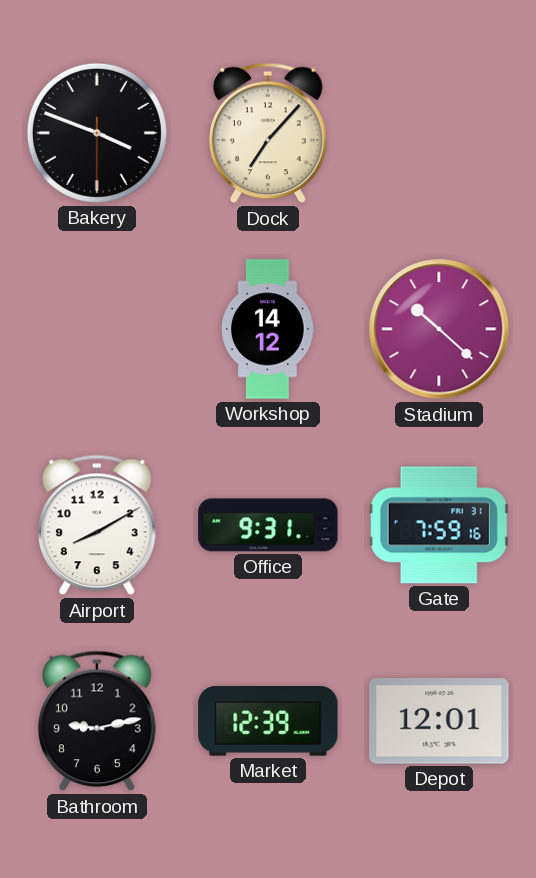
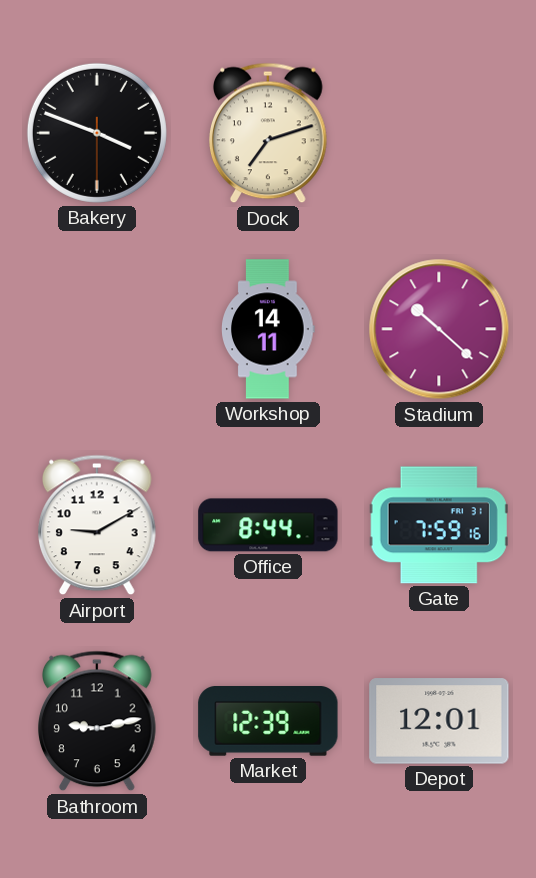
Dock: 7:07 -> 7:12 (269, 133)
Workshop: 14:12 -> 14:11 (268, 329)
Airport: 8:10 -> 9:10 (98, 525)
Office: 9:31 -> 8:44 (268, 525)
